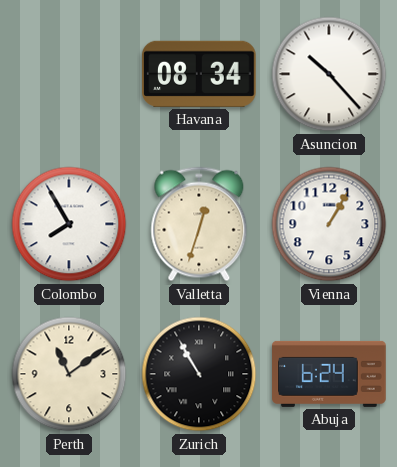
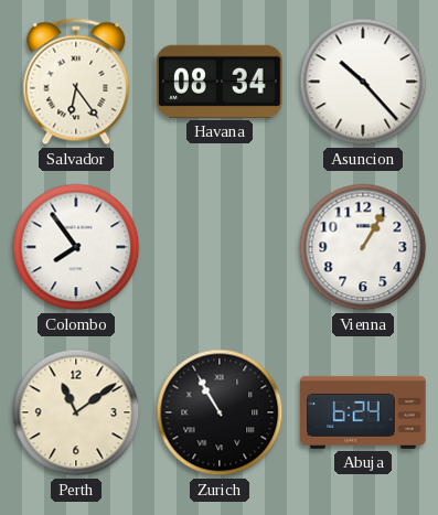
Salvador: none -> 6:24 (76, 82)
Colombo: 7:55 -> 7:54 (76, 247)
Valletta: 12:33 -> none (199, 224)
